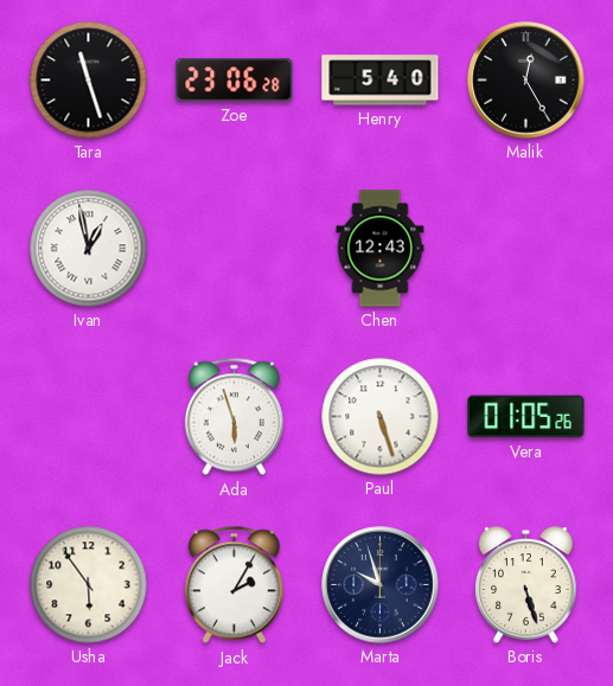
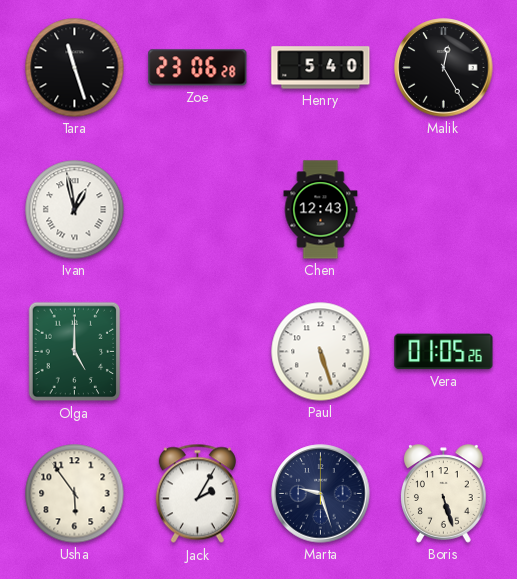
Olga: none -> 5:00 (75, 352)
Ada: 5:57 -> none (234, 417)
Marta: 9:57 -> 9:27 (321, 494)
